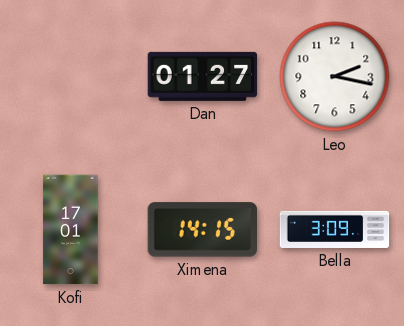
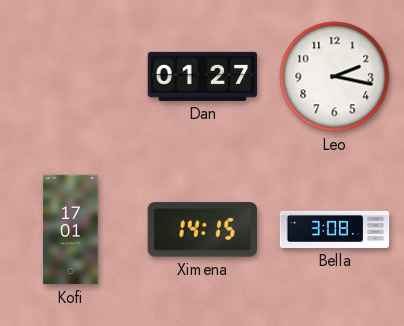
Bella: 3:09 -> 3:08 (335, 229)
